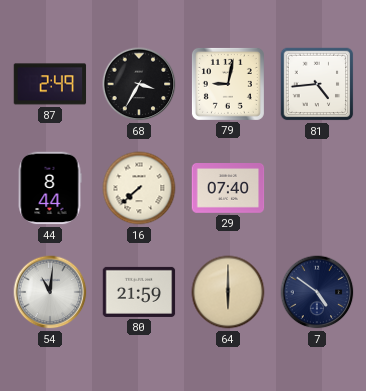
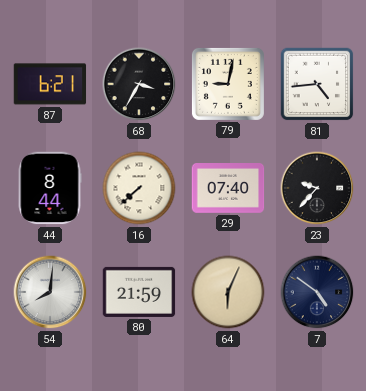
87: 2:49 -> 6:21 (50, 84)
23: none -> 9:37 (317, 188)
54: 11:01 -> 8:01 (50, 292)
64: 6:00 -> 6:04 (228, 292)
